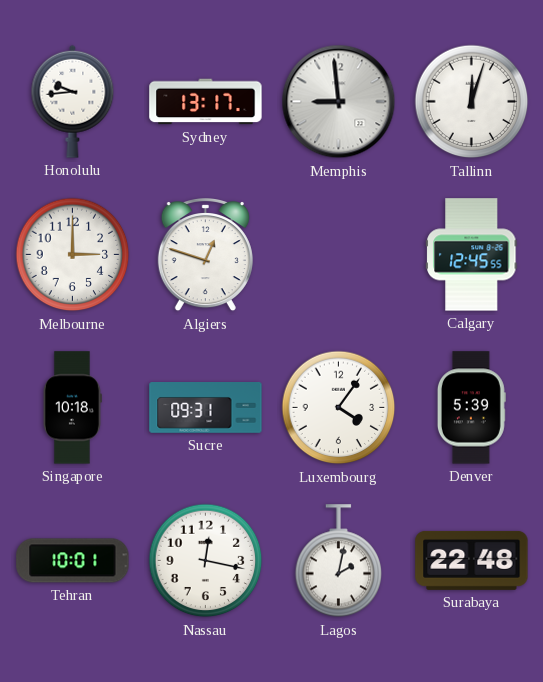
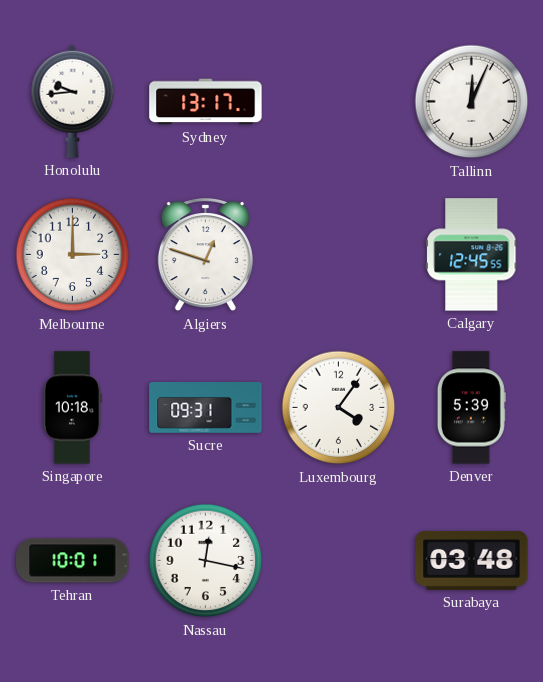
Memphis: 8:59 -> none (339, 102)
Tallinn: 12:03 -> 12:04 (472, 102)
Lagos: 2:02 -> none (339, 561)
Surabaya: 22:48 -> 03:48 (472, 560)
